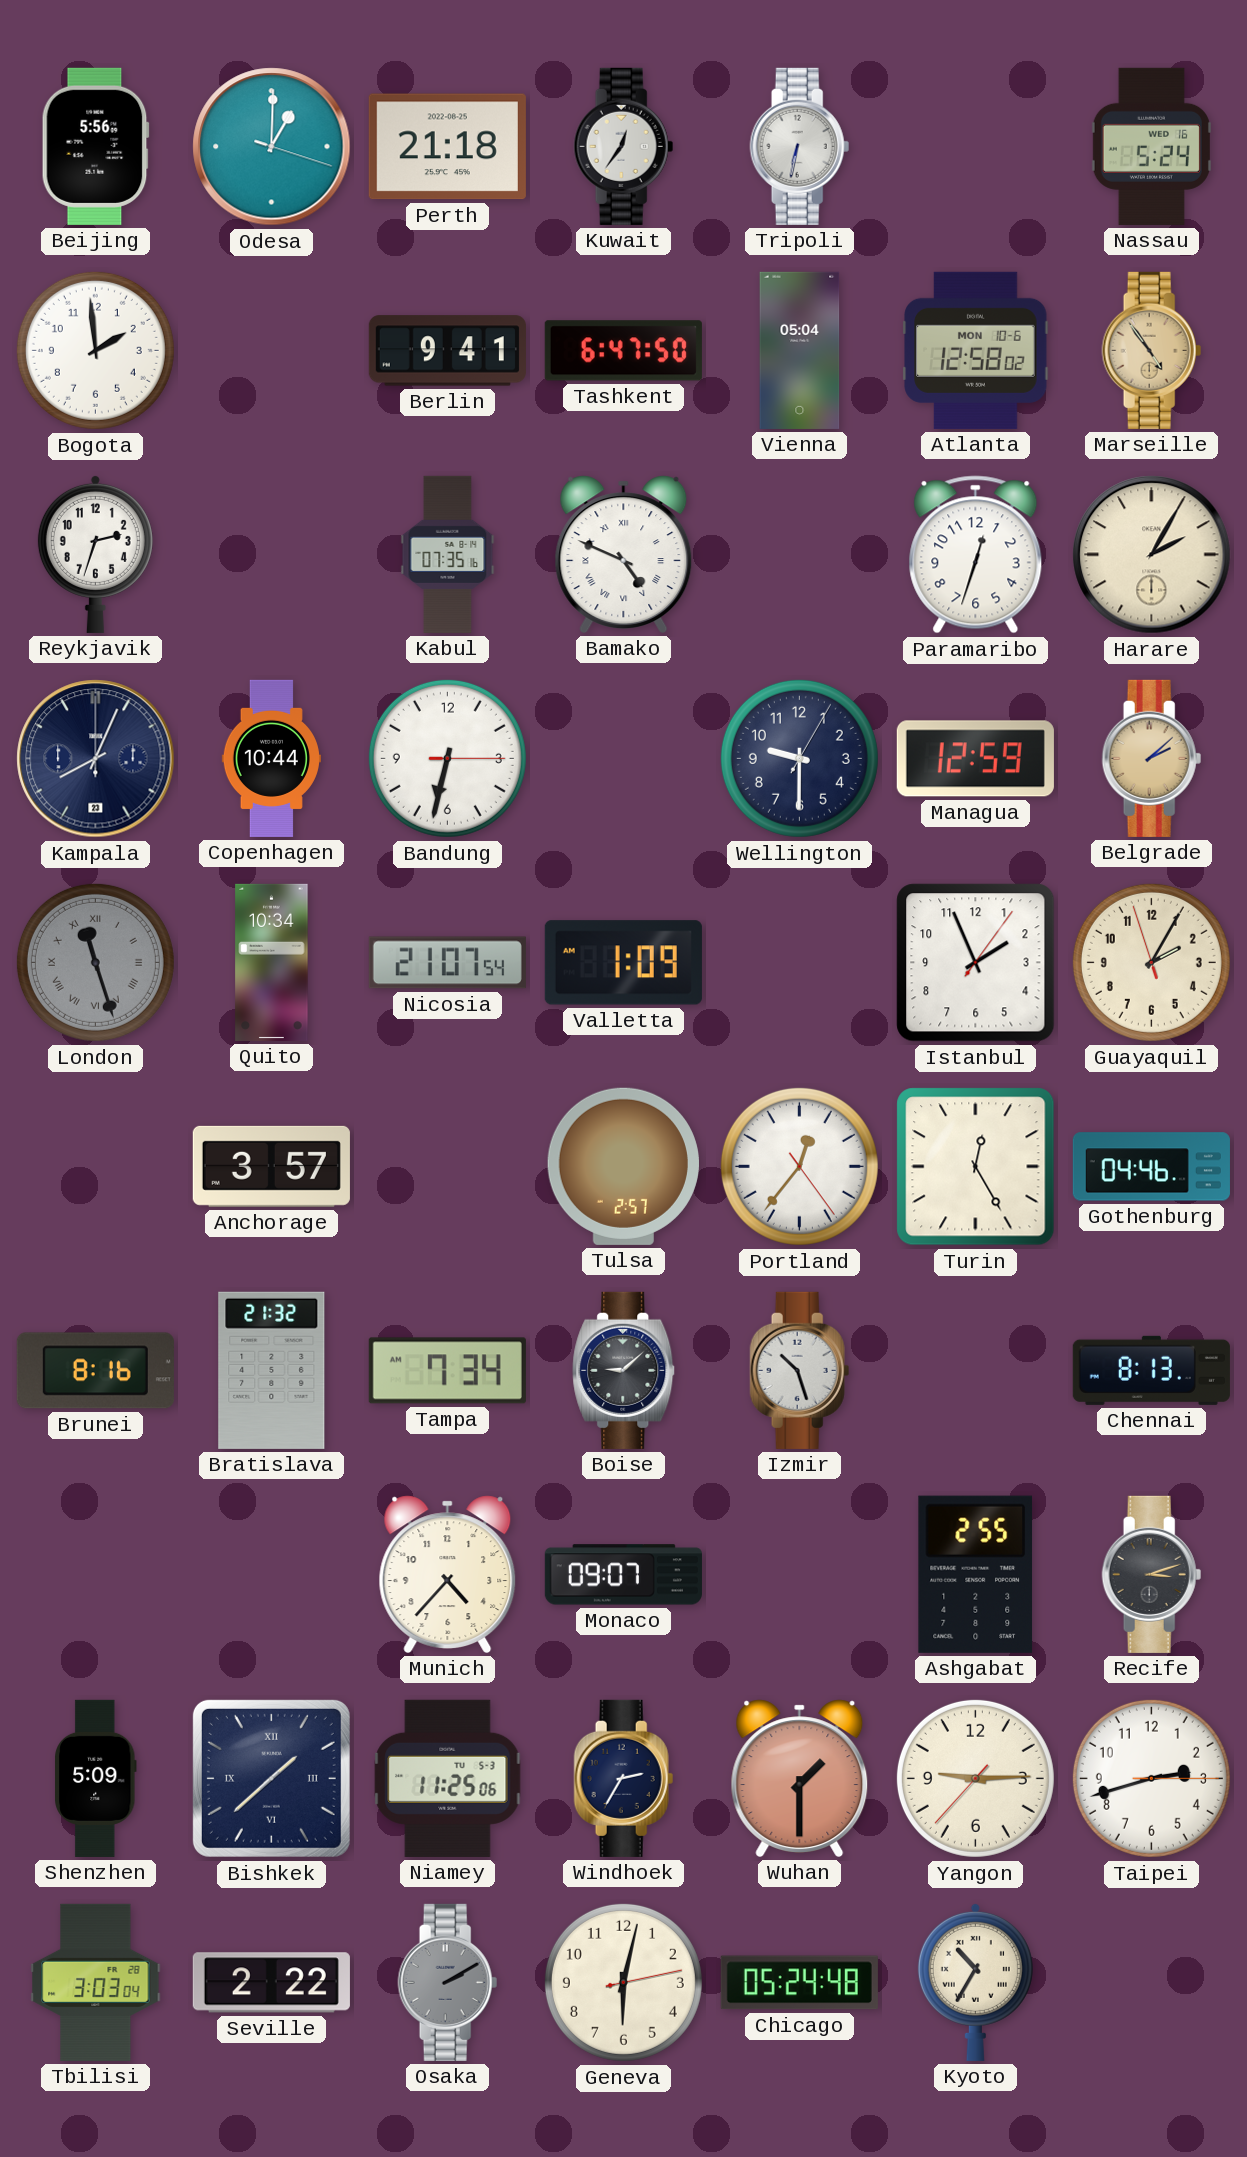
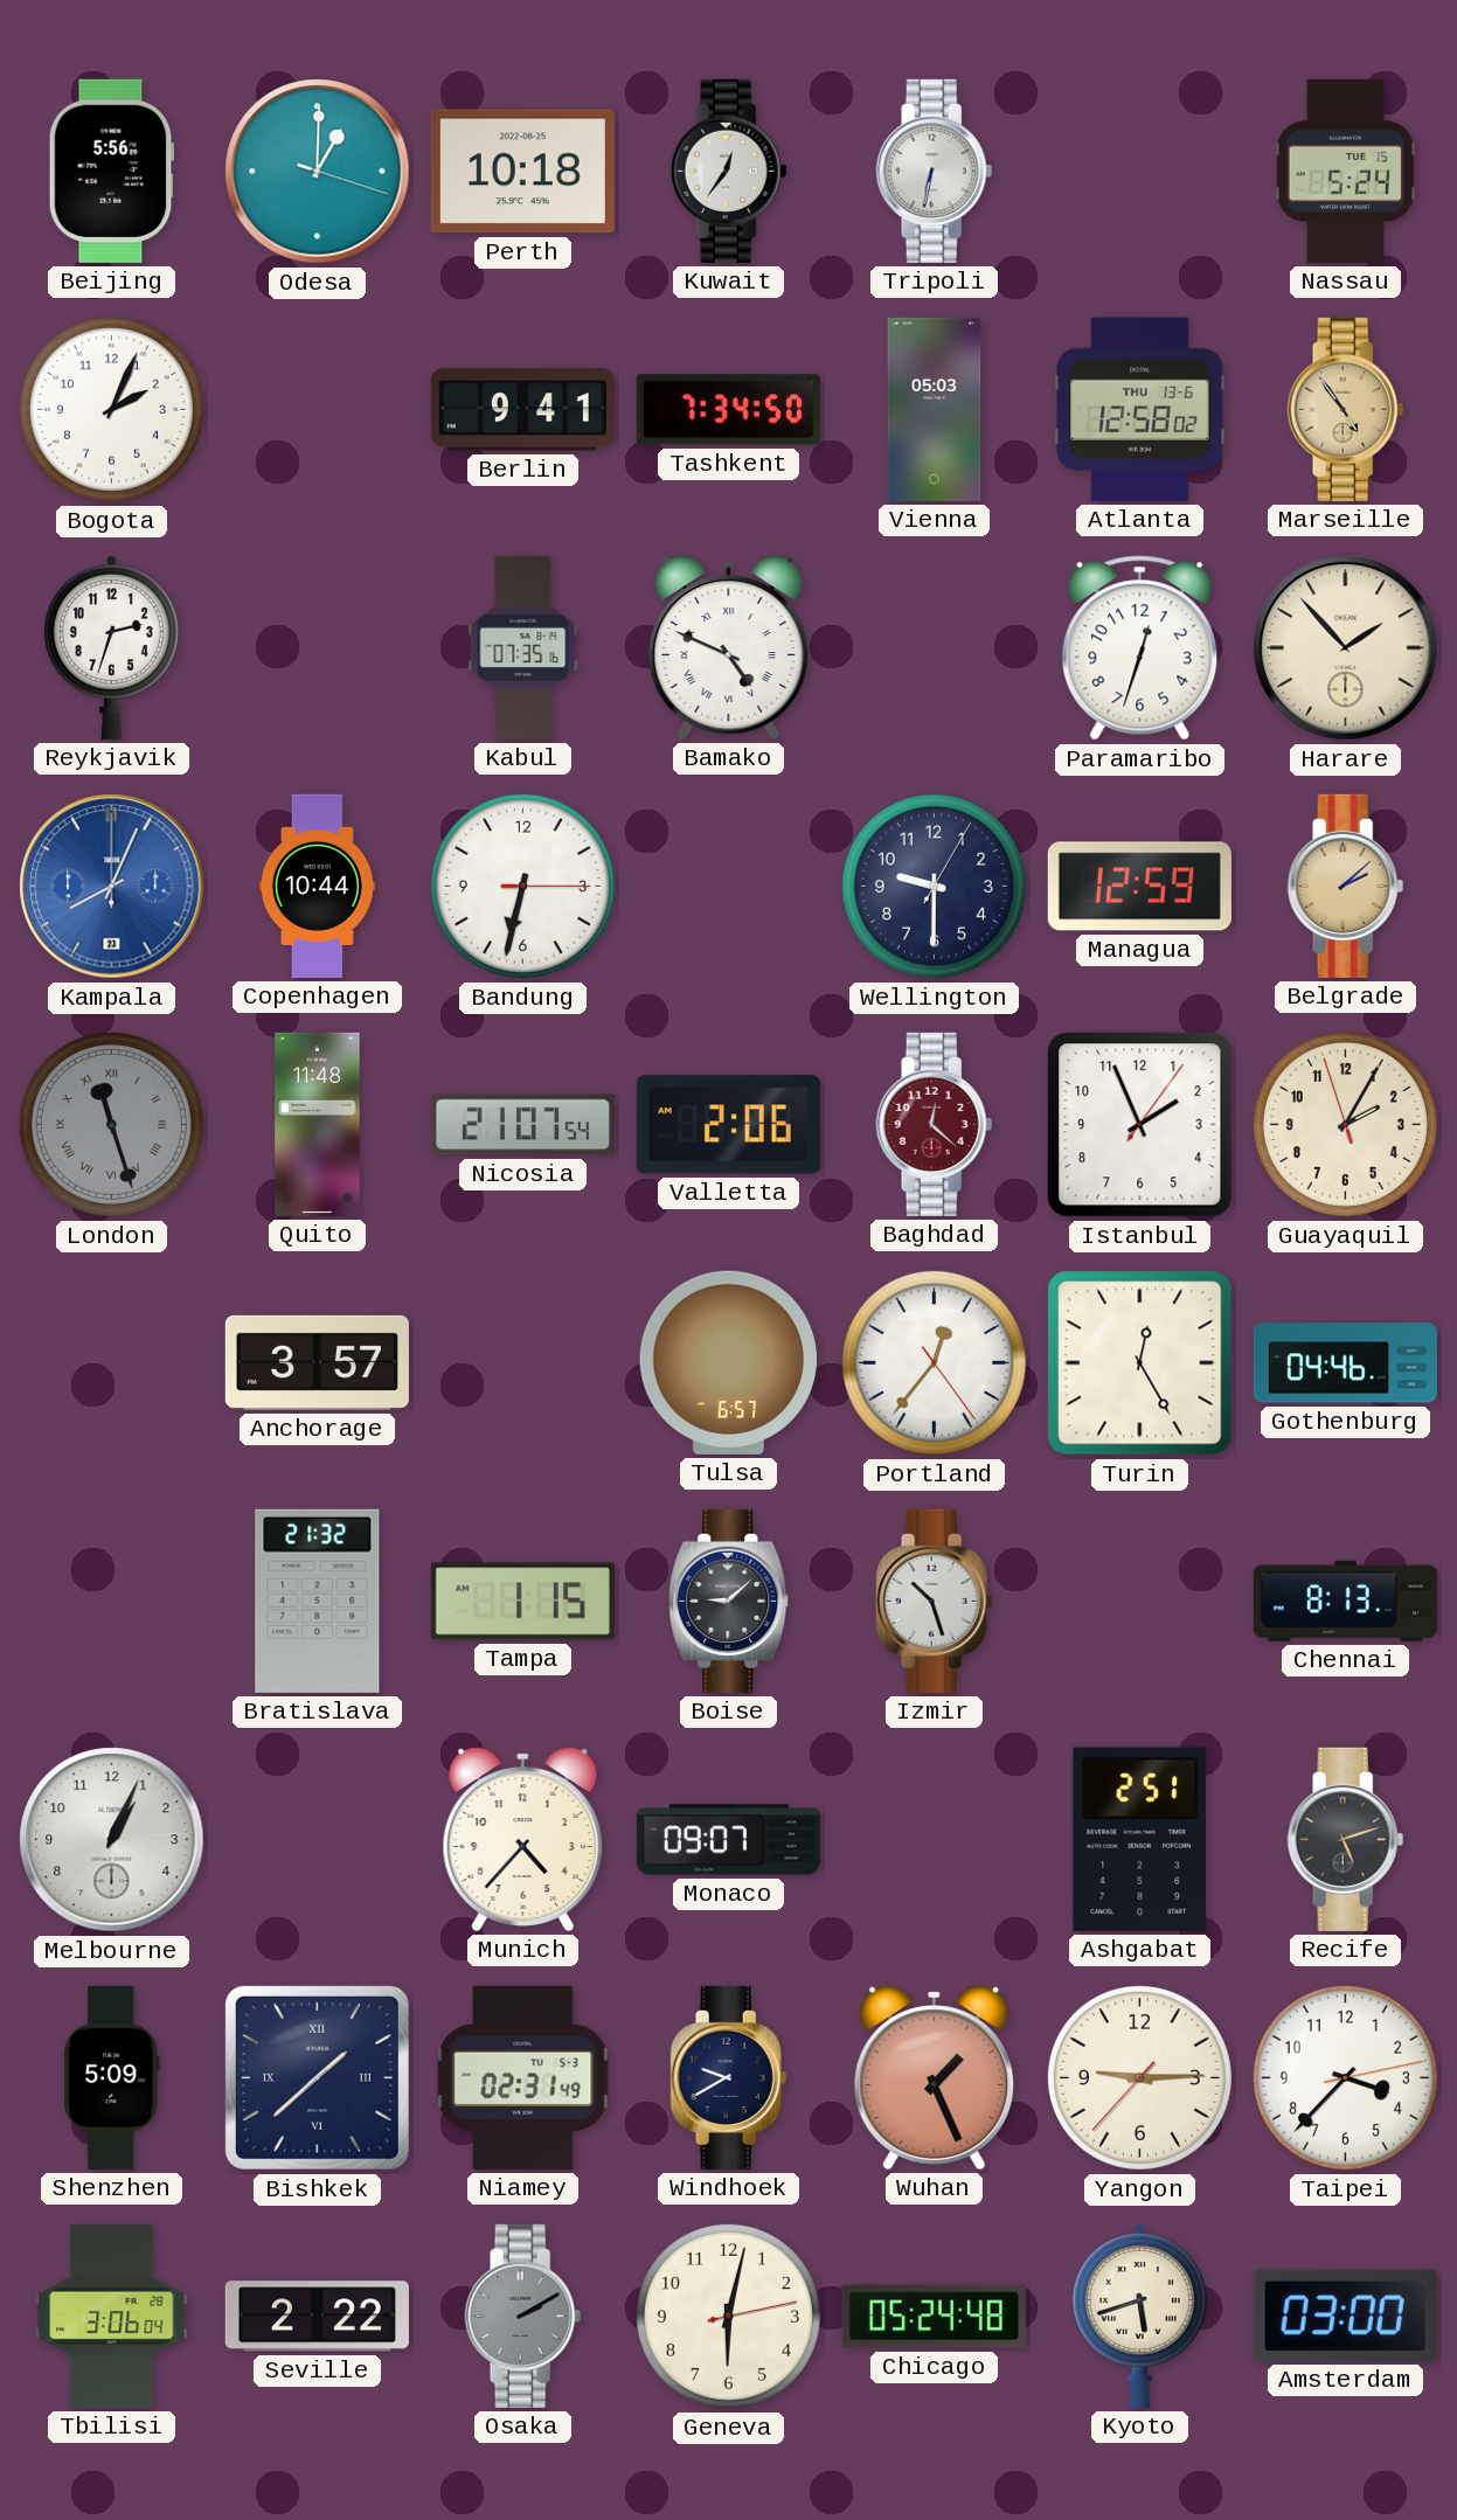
Perth: 21:18 -> 10:18 (522, 172)
Nassau date: WED 16 -> TUE 15 (1345, 171)
Bogota: 1:59 -> 2:04 (111, 409)
Tashkent: 6:47 -> 7:34 (728, 410)
Vienna: 05:04 -> 05:03 (935, 409)
Atlanta date: MON 10-6 -> THU 13-6 (1140, 409)
Harare: 2:05 -> 1:53 (1346, 648)
Kampala dial: navy -> blue (112, 887)
Quito: 10:34 -> 11:48 (318, 1124)
Valletta: 1:09 -> 2:06 (728, 1125)
Baghdad: none -> 12:22 (935, 1124)
Tulsa: 2:57 -> 6:57 (728, 1362)
Brunei: 8:16 -> none (95, 1371)
Tampa: 7:34 -> 1:15 (522, 1602)
Melbourne: none -> 1:04 (112, 1840)
Ashgabat: 2:55 -> 2:51 (1140, 1839)
Recife: 3:12 -> 5:12 (1346, 1839)
Niamey: 11:25 -> 02:31 (523, 2077)
Windhoek: 2:35 -> 9:40 (729, 2077)
Wuhan: 1:30 -> 1:26 (935, 2077)
Taipei: 2:42 -> 3:37 (1345, 2077)
Tbilisi: 3:03 -> 3:06 (112, 2316)
Kyoto: 10:35 -> 5:42 (1139, 2316)
Amsterdam: none -> 03:00 (1345, 2316)
